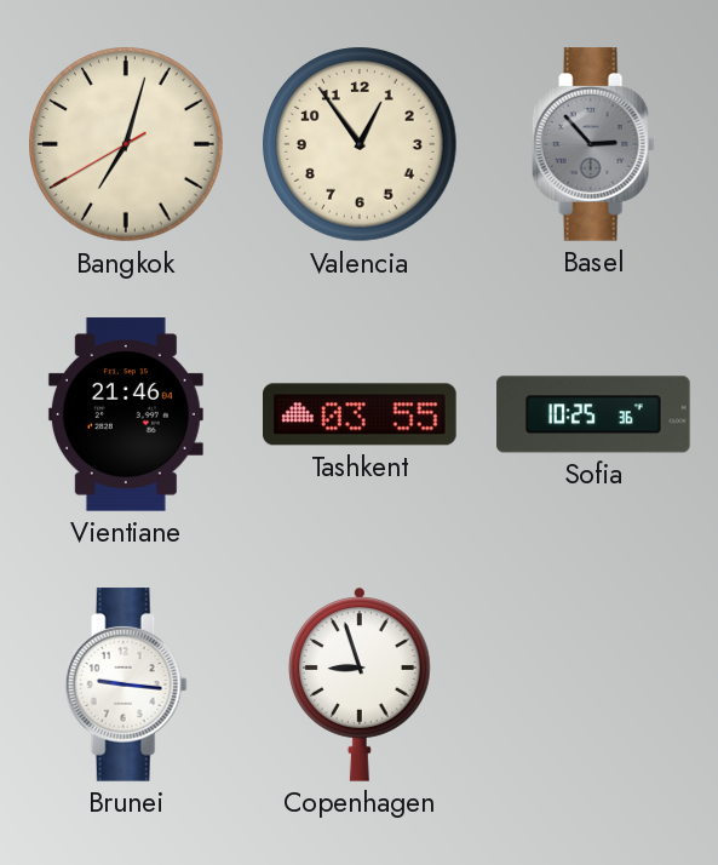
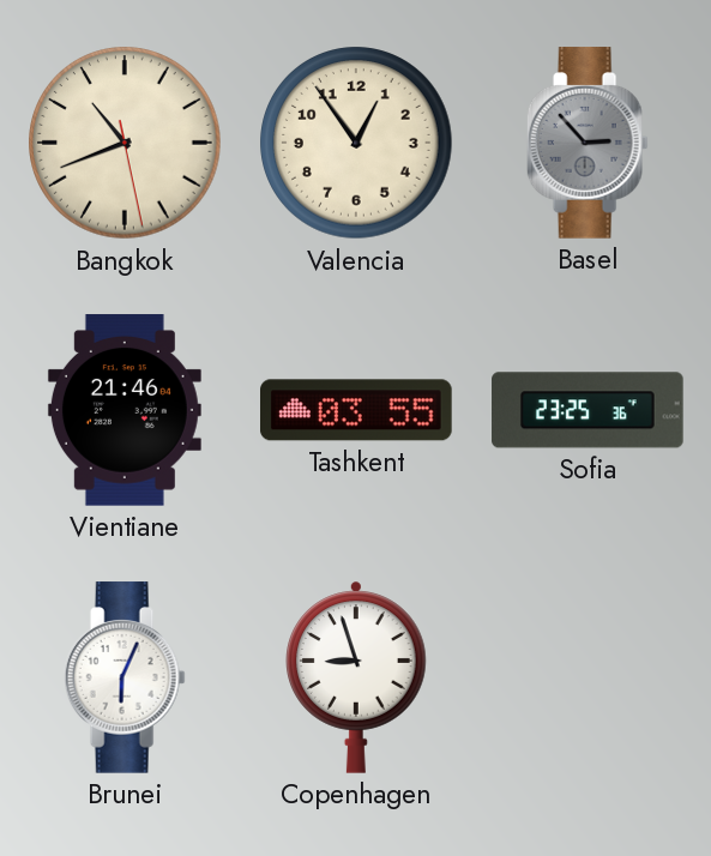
Bangkok: 7:02 -> 10:41 (125, 143)
Sofia: 10:25 -> 23:25 (588, 410)
Brunei: 9:16 -> 6:04 (125, 677)
